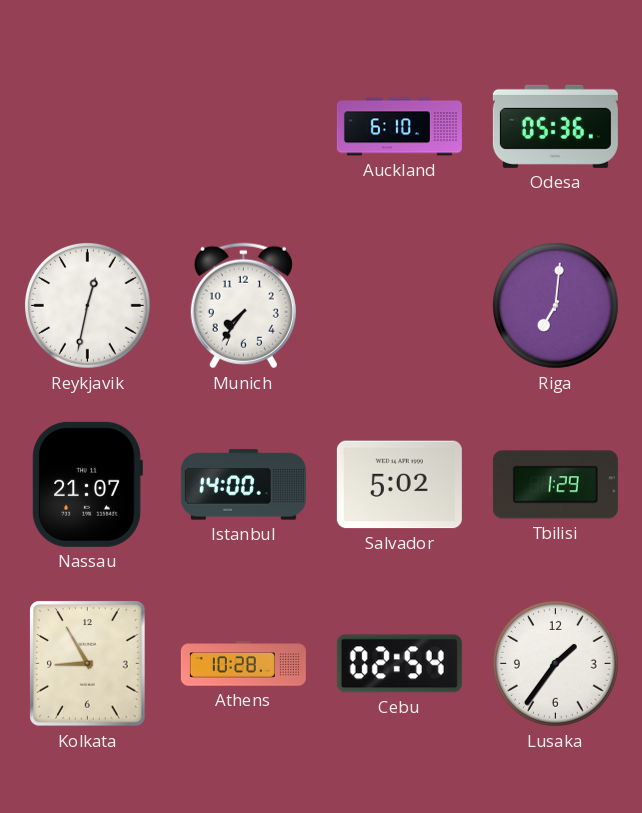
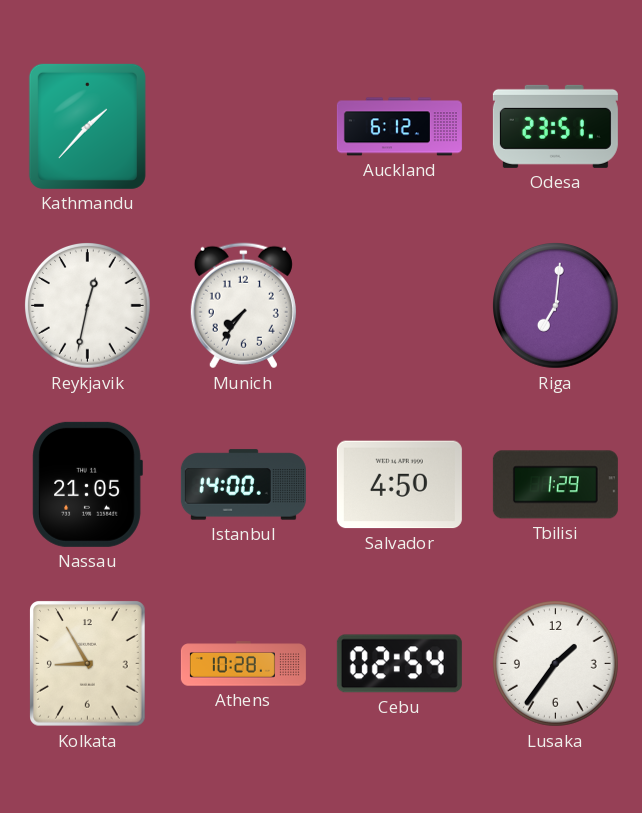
Kathmandu: none -> 1:37 (87, 126)
Auckland: 6:10 -> 6:12 (399, 127)
Odesa: 05:36 -> 23:51 (555, 126)
Nassau: 21:07 -> 21:05 (87, 484)
Salvador: 5:02 -> 4:50 (399, 485)
